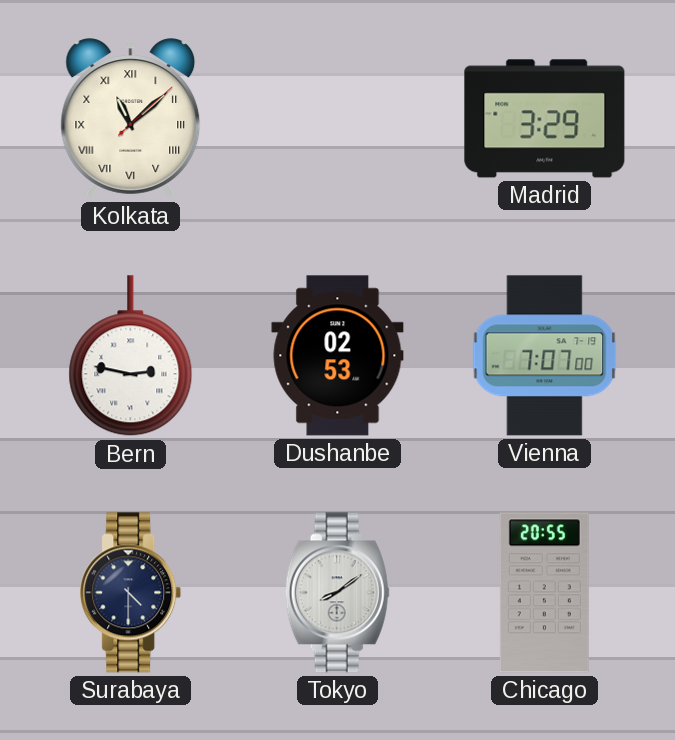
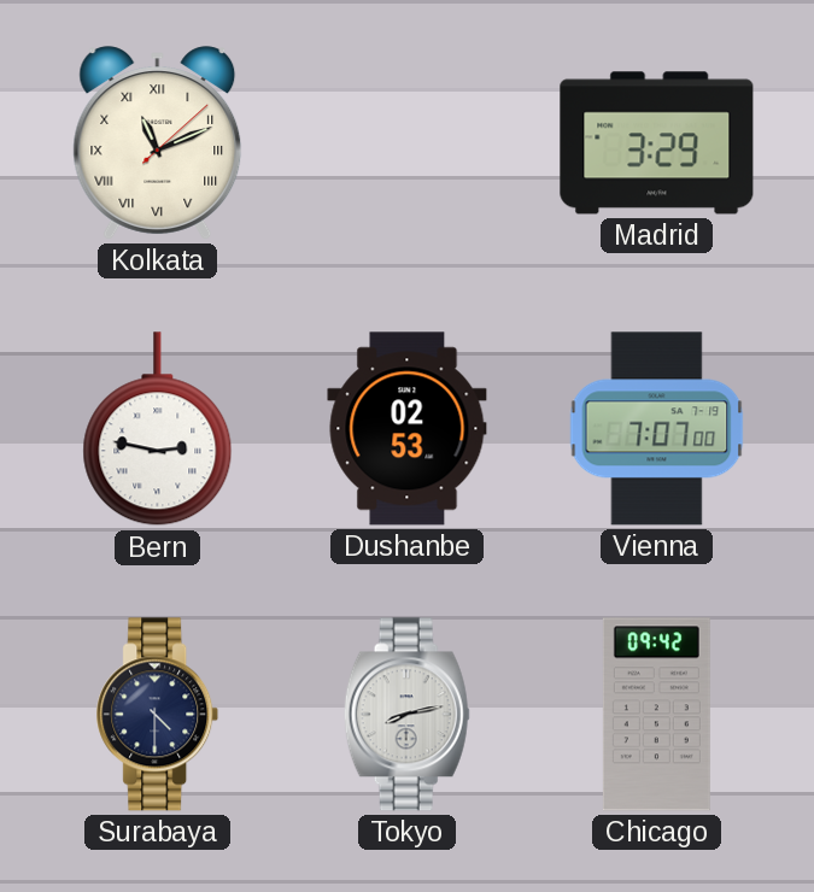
Kolkata: 11:08 -> 11:11 (158, 143)
Tokyo: 8:09 -> 8:13 (406, 715)
Chicago: 20:55 -> 09:42 (656, 715)
